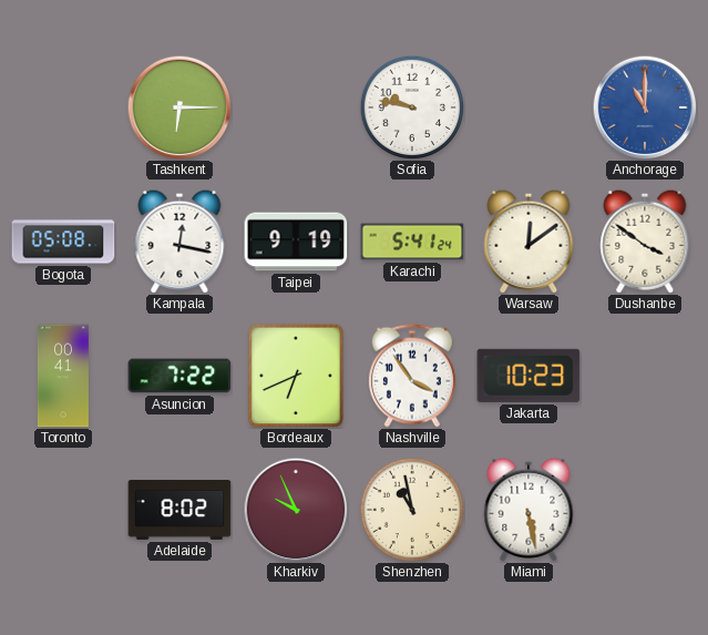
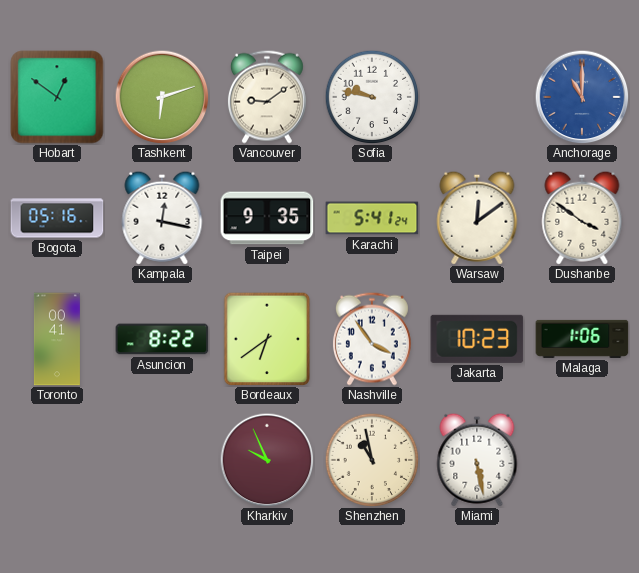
Hobart: none -> 12:51 (57, 97)
Tashkent: 6:15 -> 6:12 (162, 97)
Vancouver: none -> 9:09 (267, 97)
Bogota: 05:08 -> 05:16 (57, 218)
Taipei: 9:19 -> 9:35 (267, 218)
Asuncion: 7:22 -> 8:22 (162, 339)
Bordeaux: 6:41 -> 6:39 (267, 339)
Malaga: none -> 1:06 (582, 339)
Adelaide: 8:02 -> none (179, 511)
